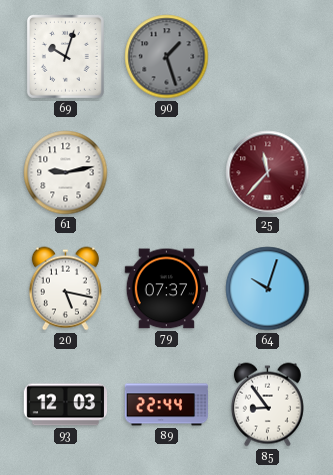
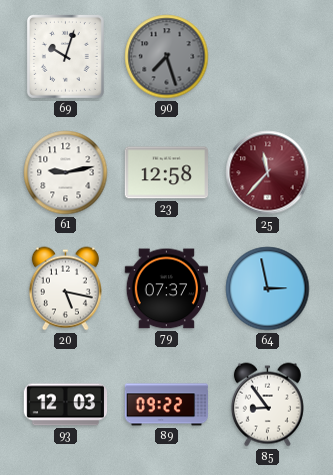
90: 1:27 -> 7:27 (167, 57)
23: none -> 12:58 (166, 173)
64: 10:03 -> 2:58 (268, 289)
89: 22:44 -> 09:22 (167, 405)
